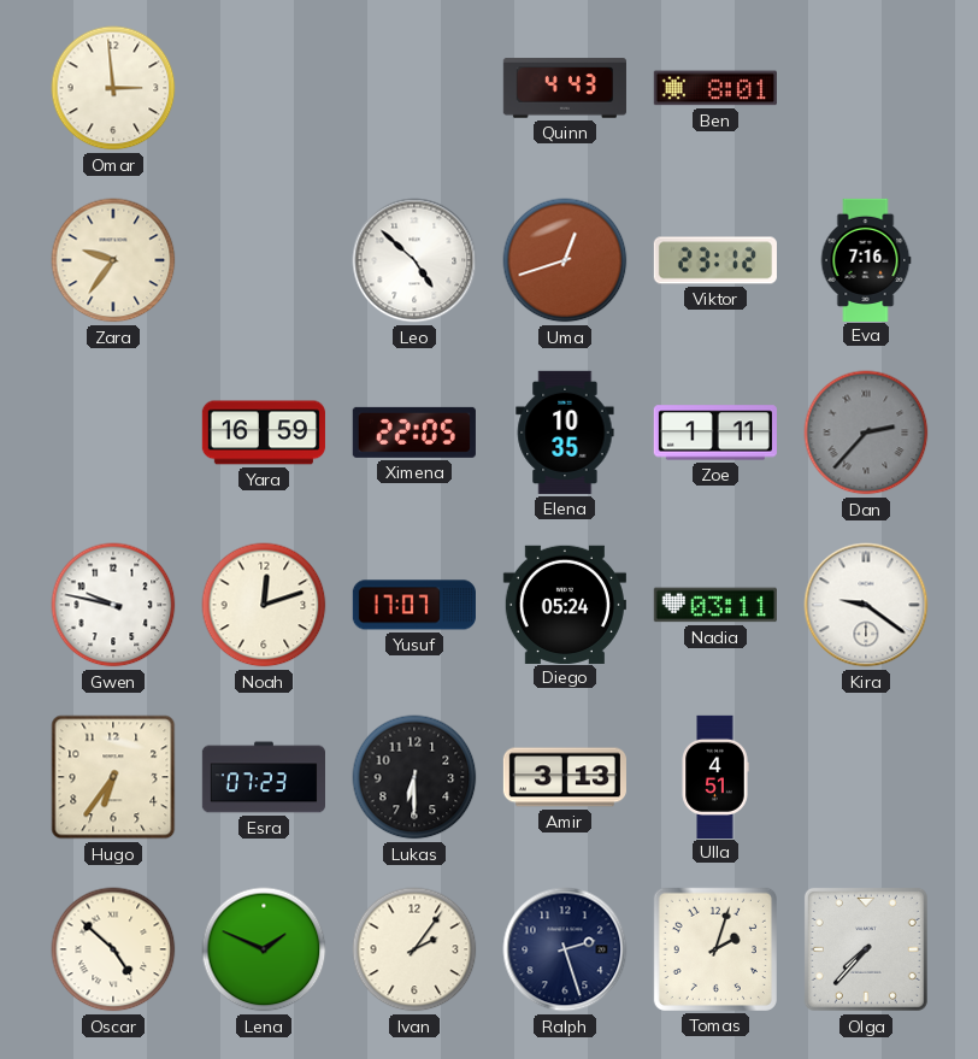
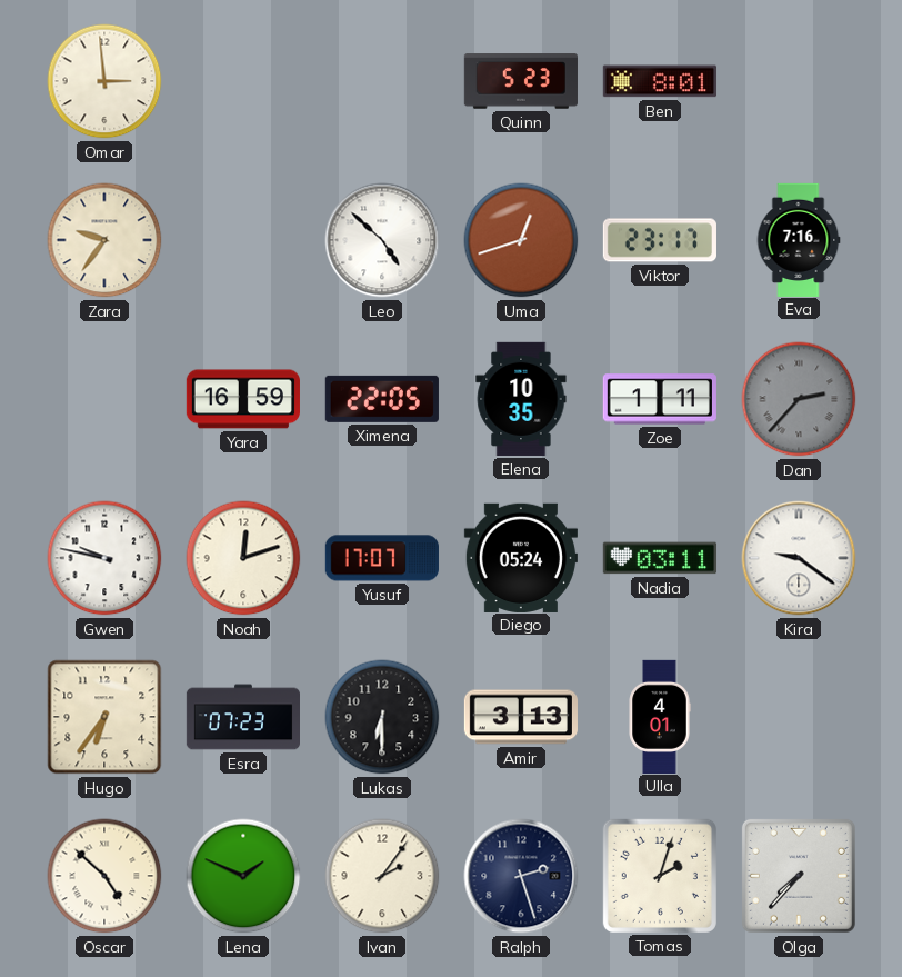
Quinn: 4:43 -> 5:23 (521, 81)
Viktor: 23:12 -> 23:17 (660, 240)
Ulla: 4:51 -> 4:01 (660, 716)
